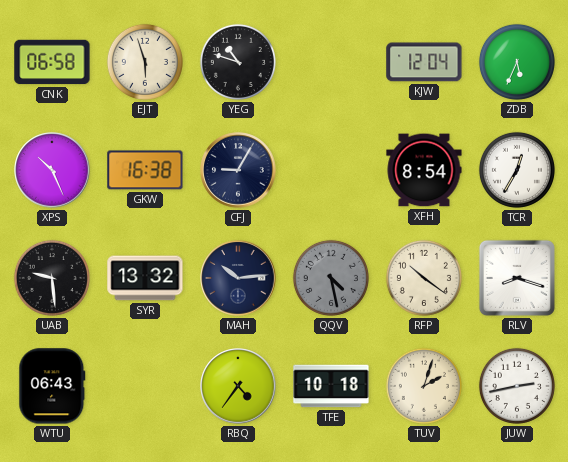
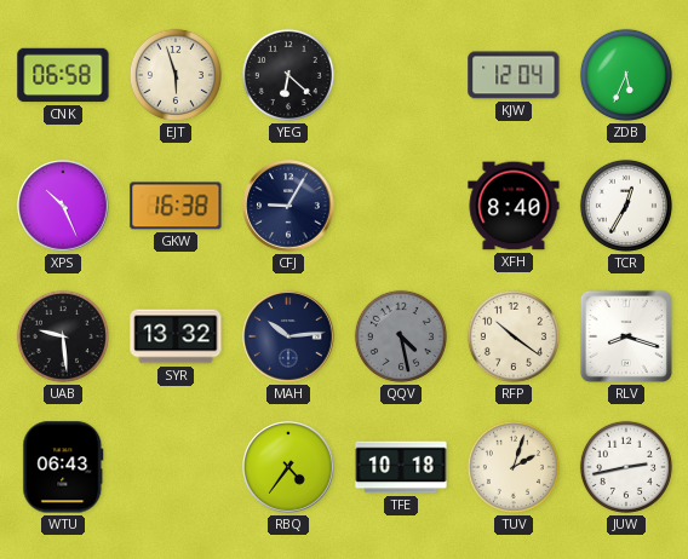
YEG: 10:48 -> 6:22 (288, 75)
XFH: 8:54 -> 8:40 (514, 206)
